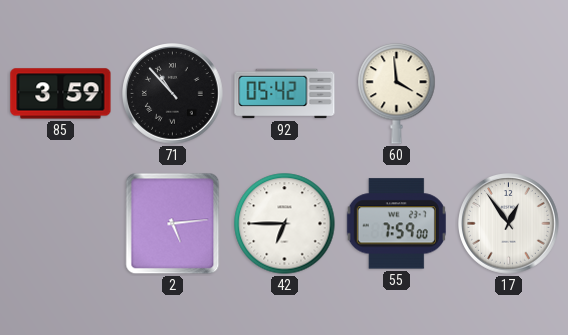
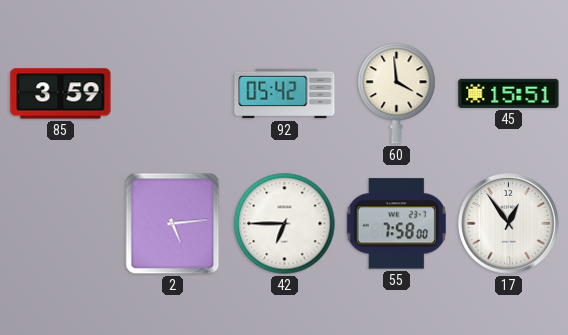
71: 10:53 -> none (173, 94)
45: none -> 15:51 (509, 93)
55: 7:59 -> 7:58 (396, 224)
